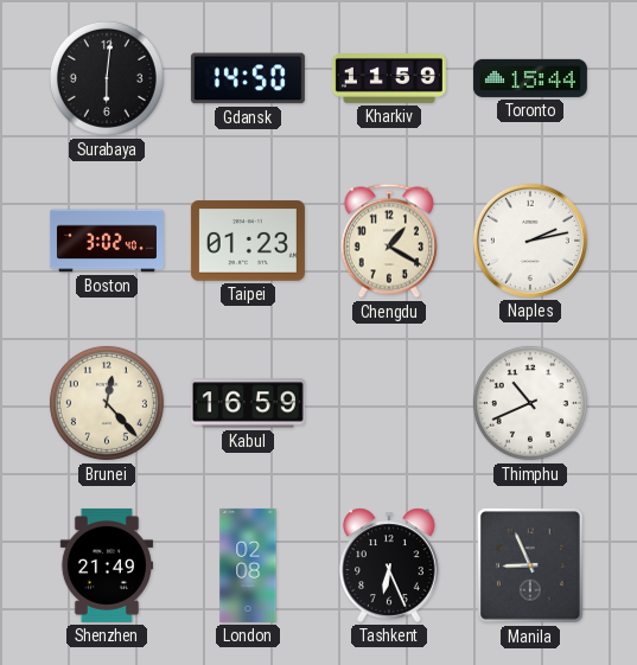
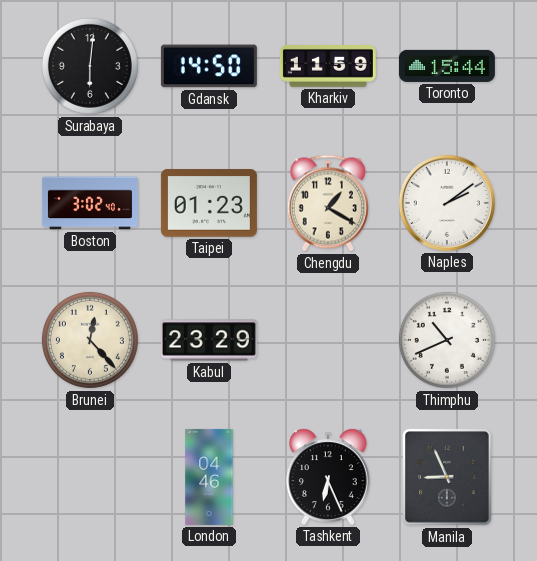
Naples: 2:13 -> 2:09 (447, 203)
Kabul: 16:59 -> 23:29 (209, 340)
Shenzhen: 21:49 -> none (106, 565)
London: 02:08 -> 04:46 (209, 477)
